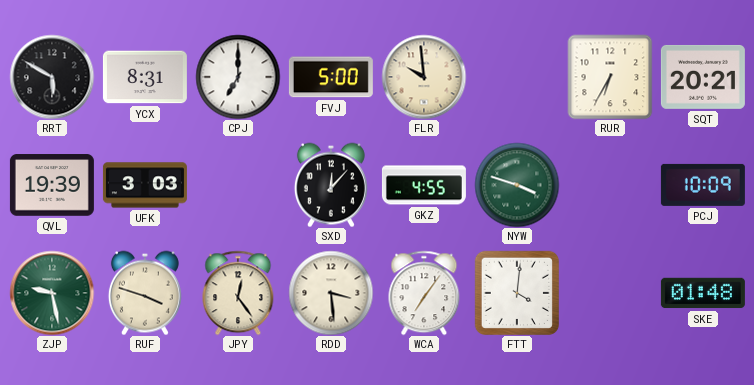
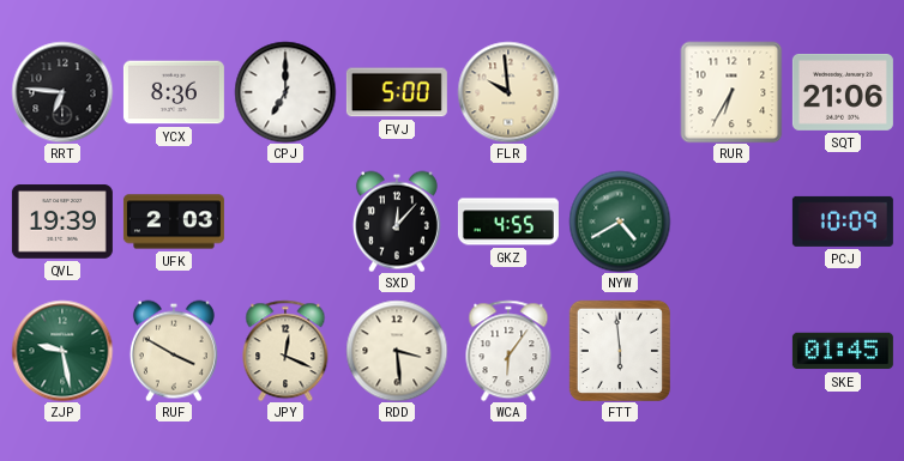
RRT: 5:50 -> 6:46 (62, 92)
YCX: 8:31 -> 8:36 (174, 92)
SQT: 20:21 -> 21:06 (843, 92)
UFK: 3:03 -> 2:03 (174, 222)
NYW: 3:48 -> 4:40 (620, 222)
RUF: 3:48 -> 3:50 (174, 351)
JPY: 12:24 -> 12:19 (285, 351)
WCA: 7:06 -> 6:06 (508, 351)
FTT: 4:01 -> 5:59 (620, 351)
SKE: 01:48 -> 01:45 (843, 351)
